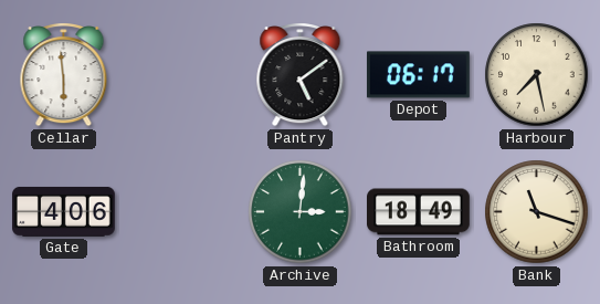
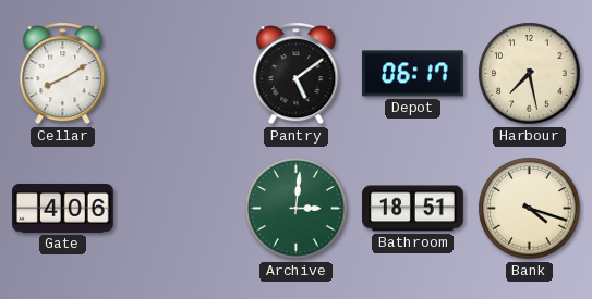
Cellar: 5:59 -> 8:10 (63, 74)
Bathroom: 18:49 -> 18:51 (413, 209)
Bank: 11:18 -> 4:18 (530, 209)
